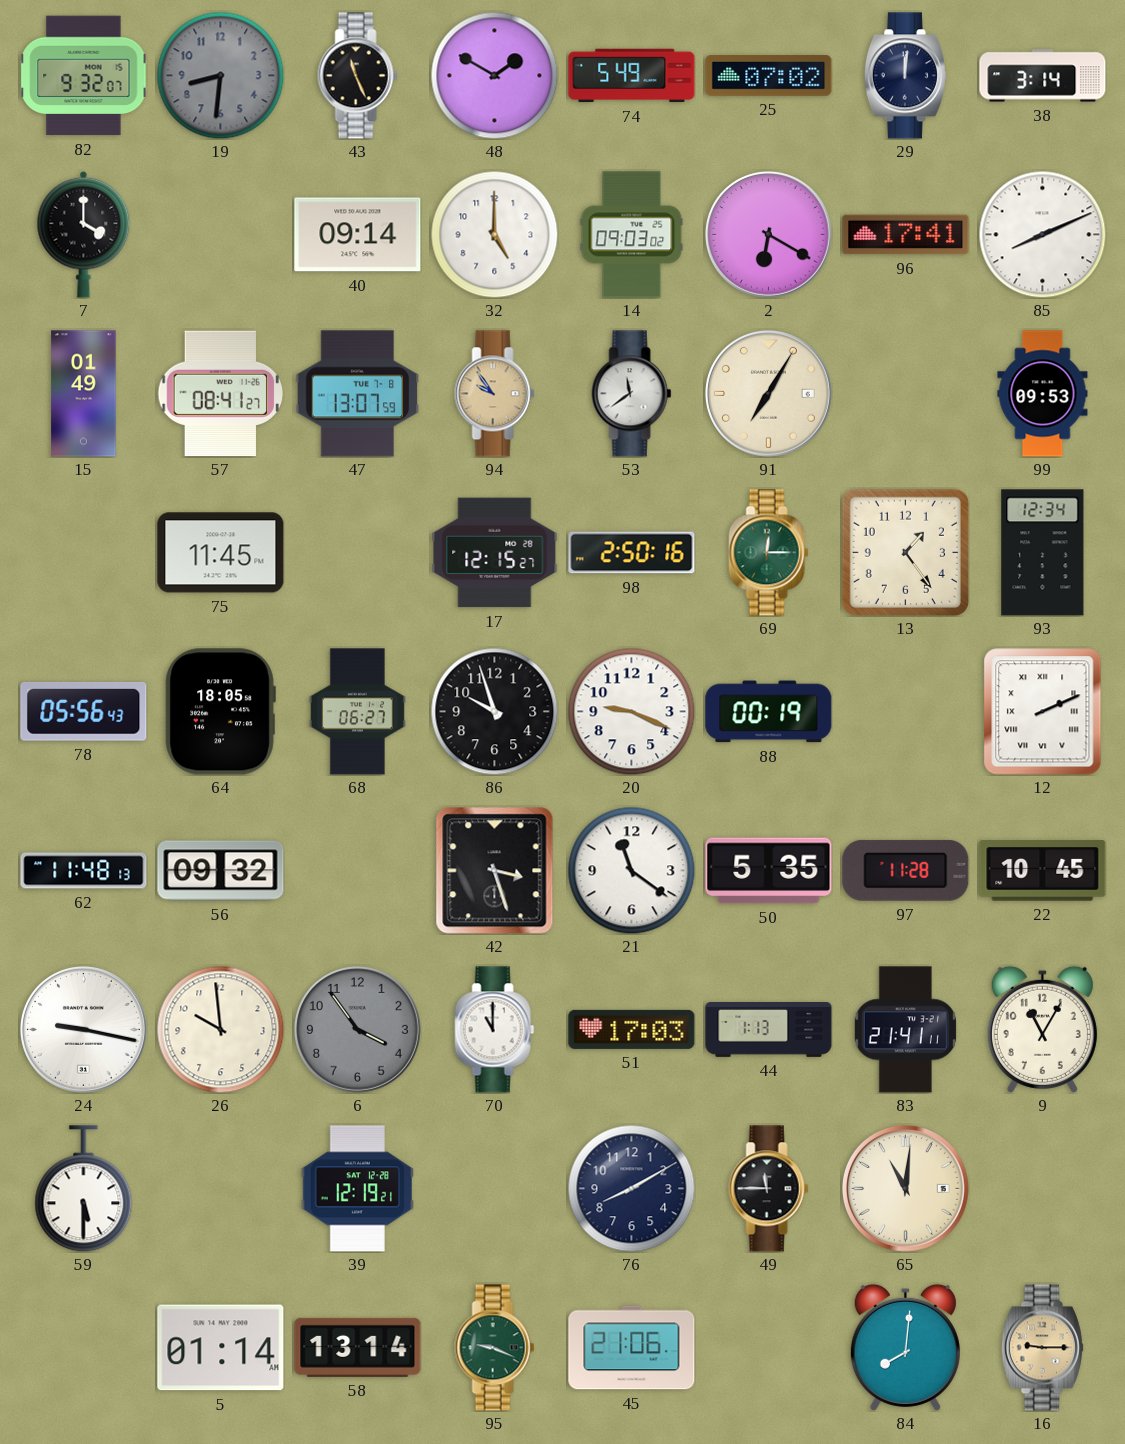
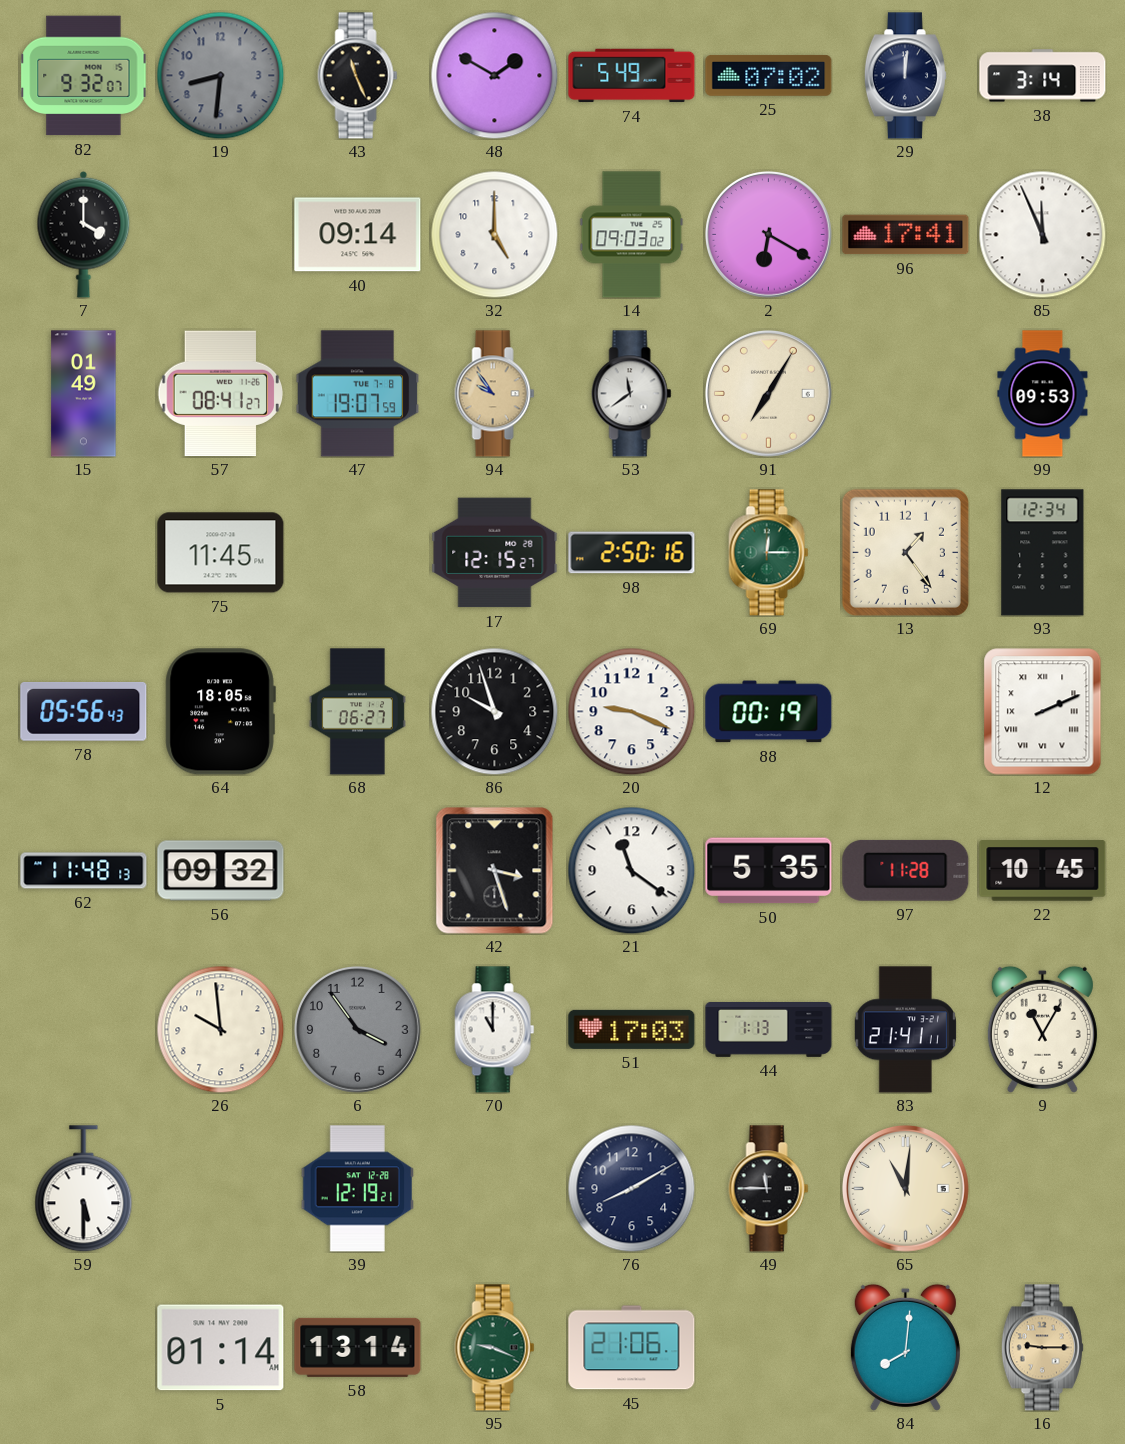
85: 8:11 -> 11:56 (1042, 234)
47: 13:07 -> 19:07 (358, 394)
24: 9:17 -> none (83, 1029)
